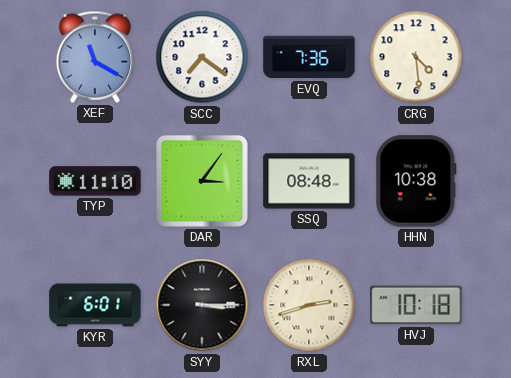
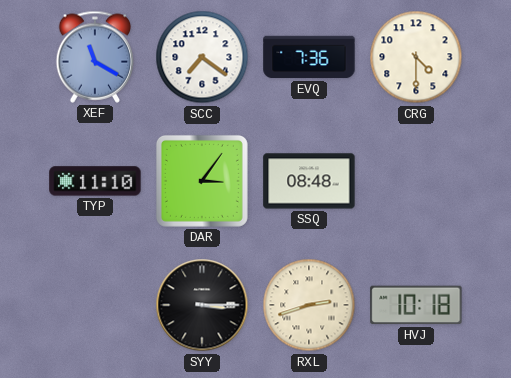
CRG: 4:29 -> 4:30 (416, 57)
HHN: 10:38 -> none (416, 181)
KYR: 6:01 -> none (95, 305)
